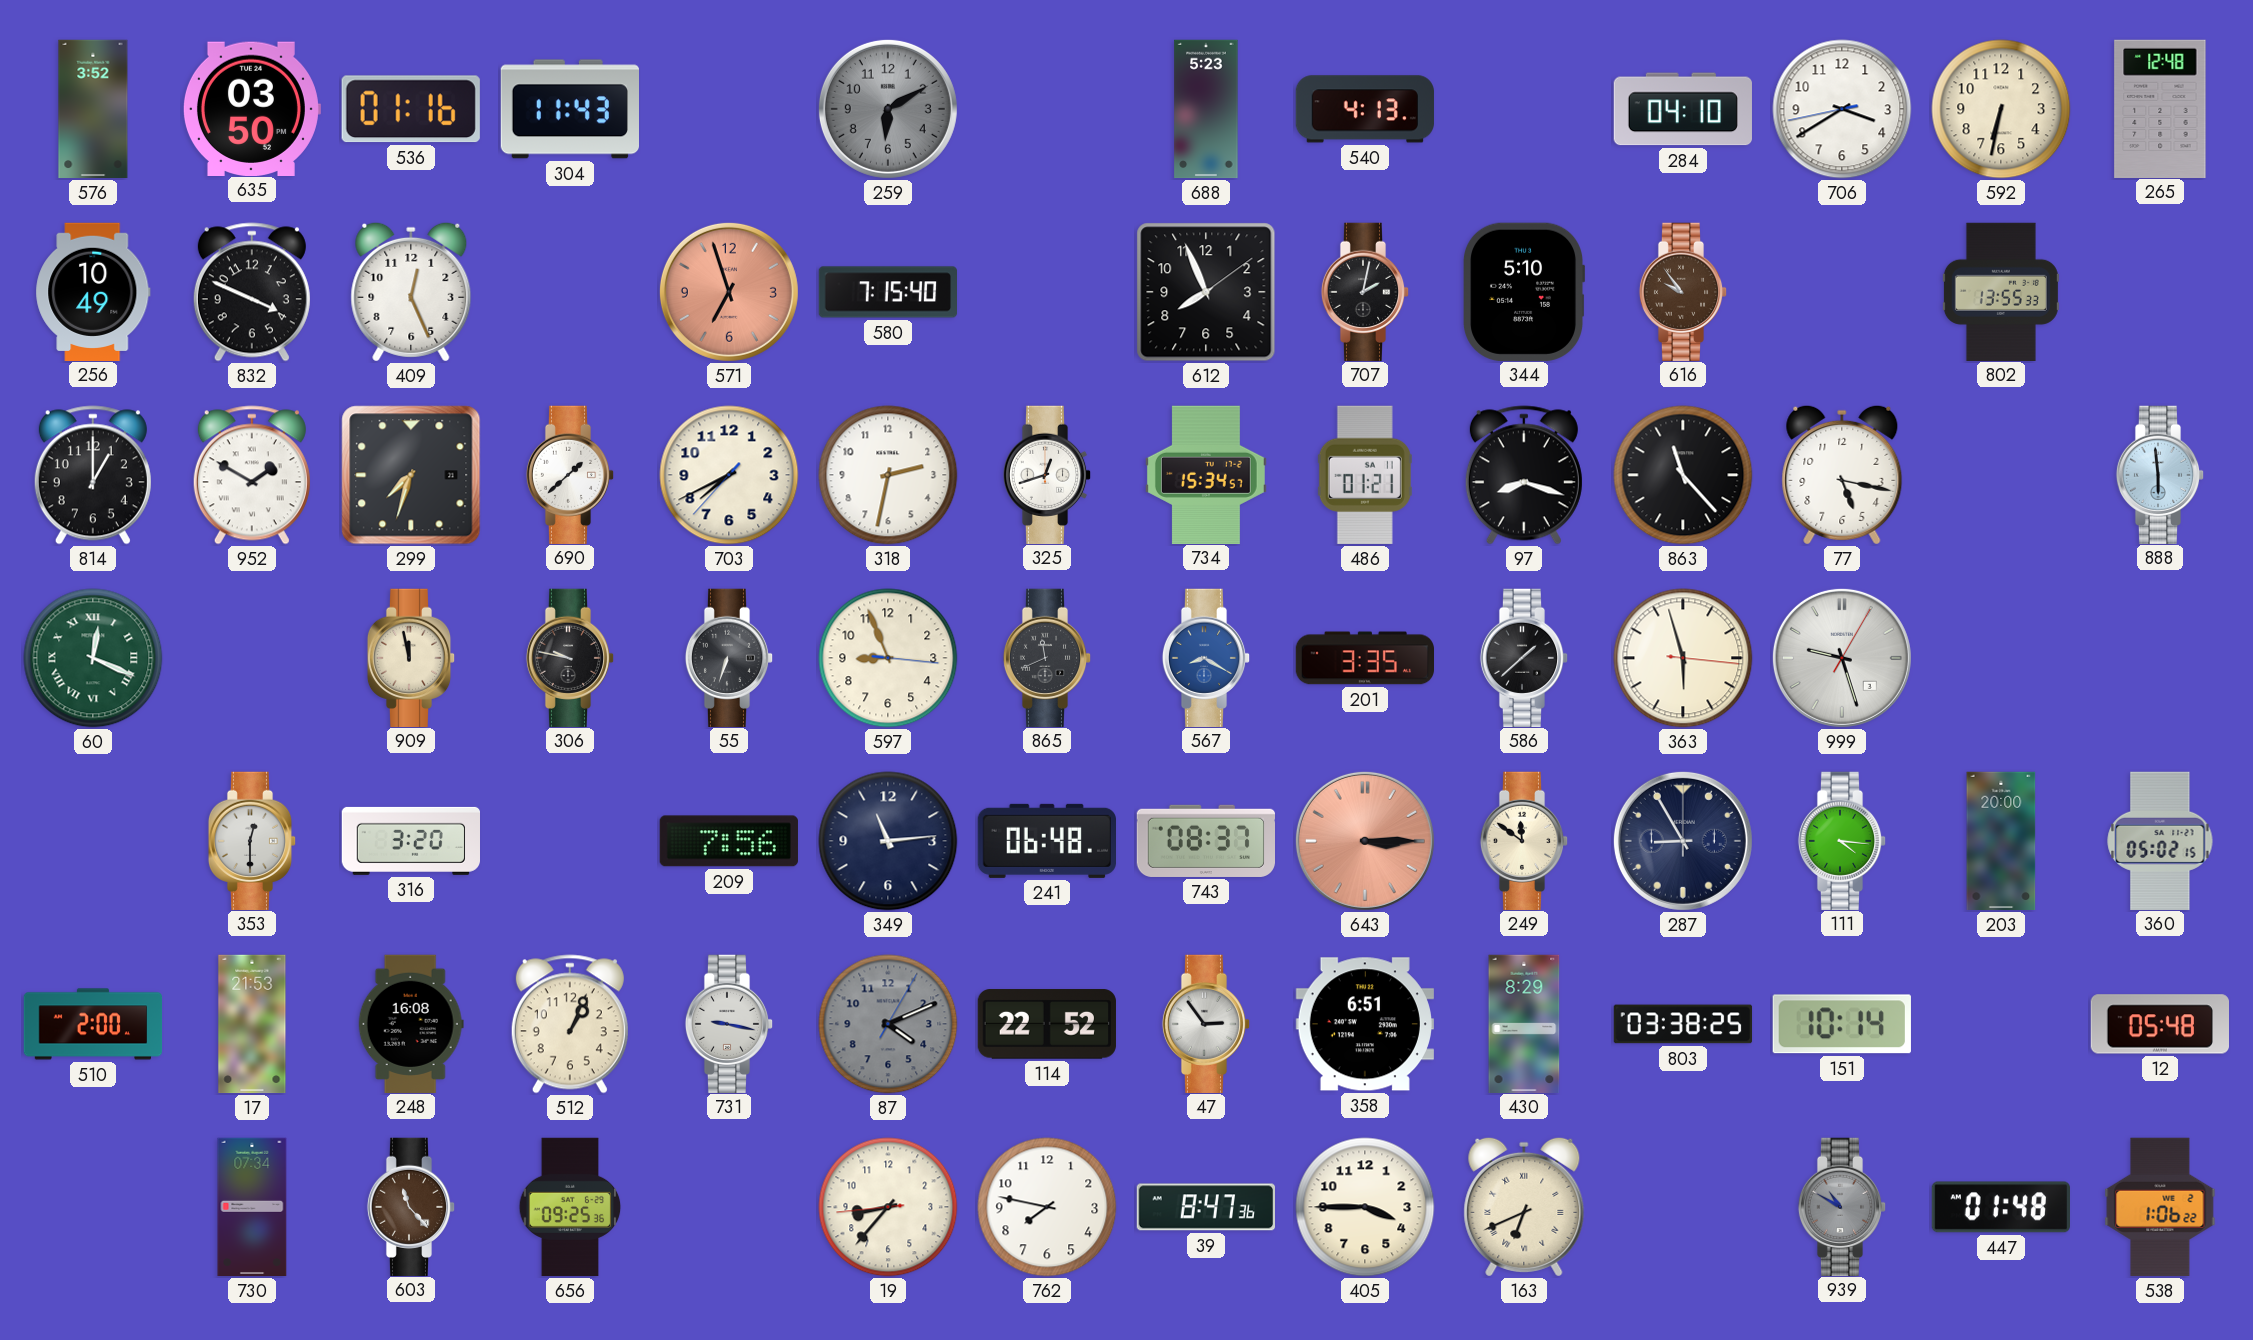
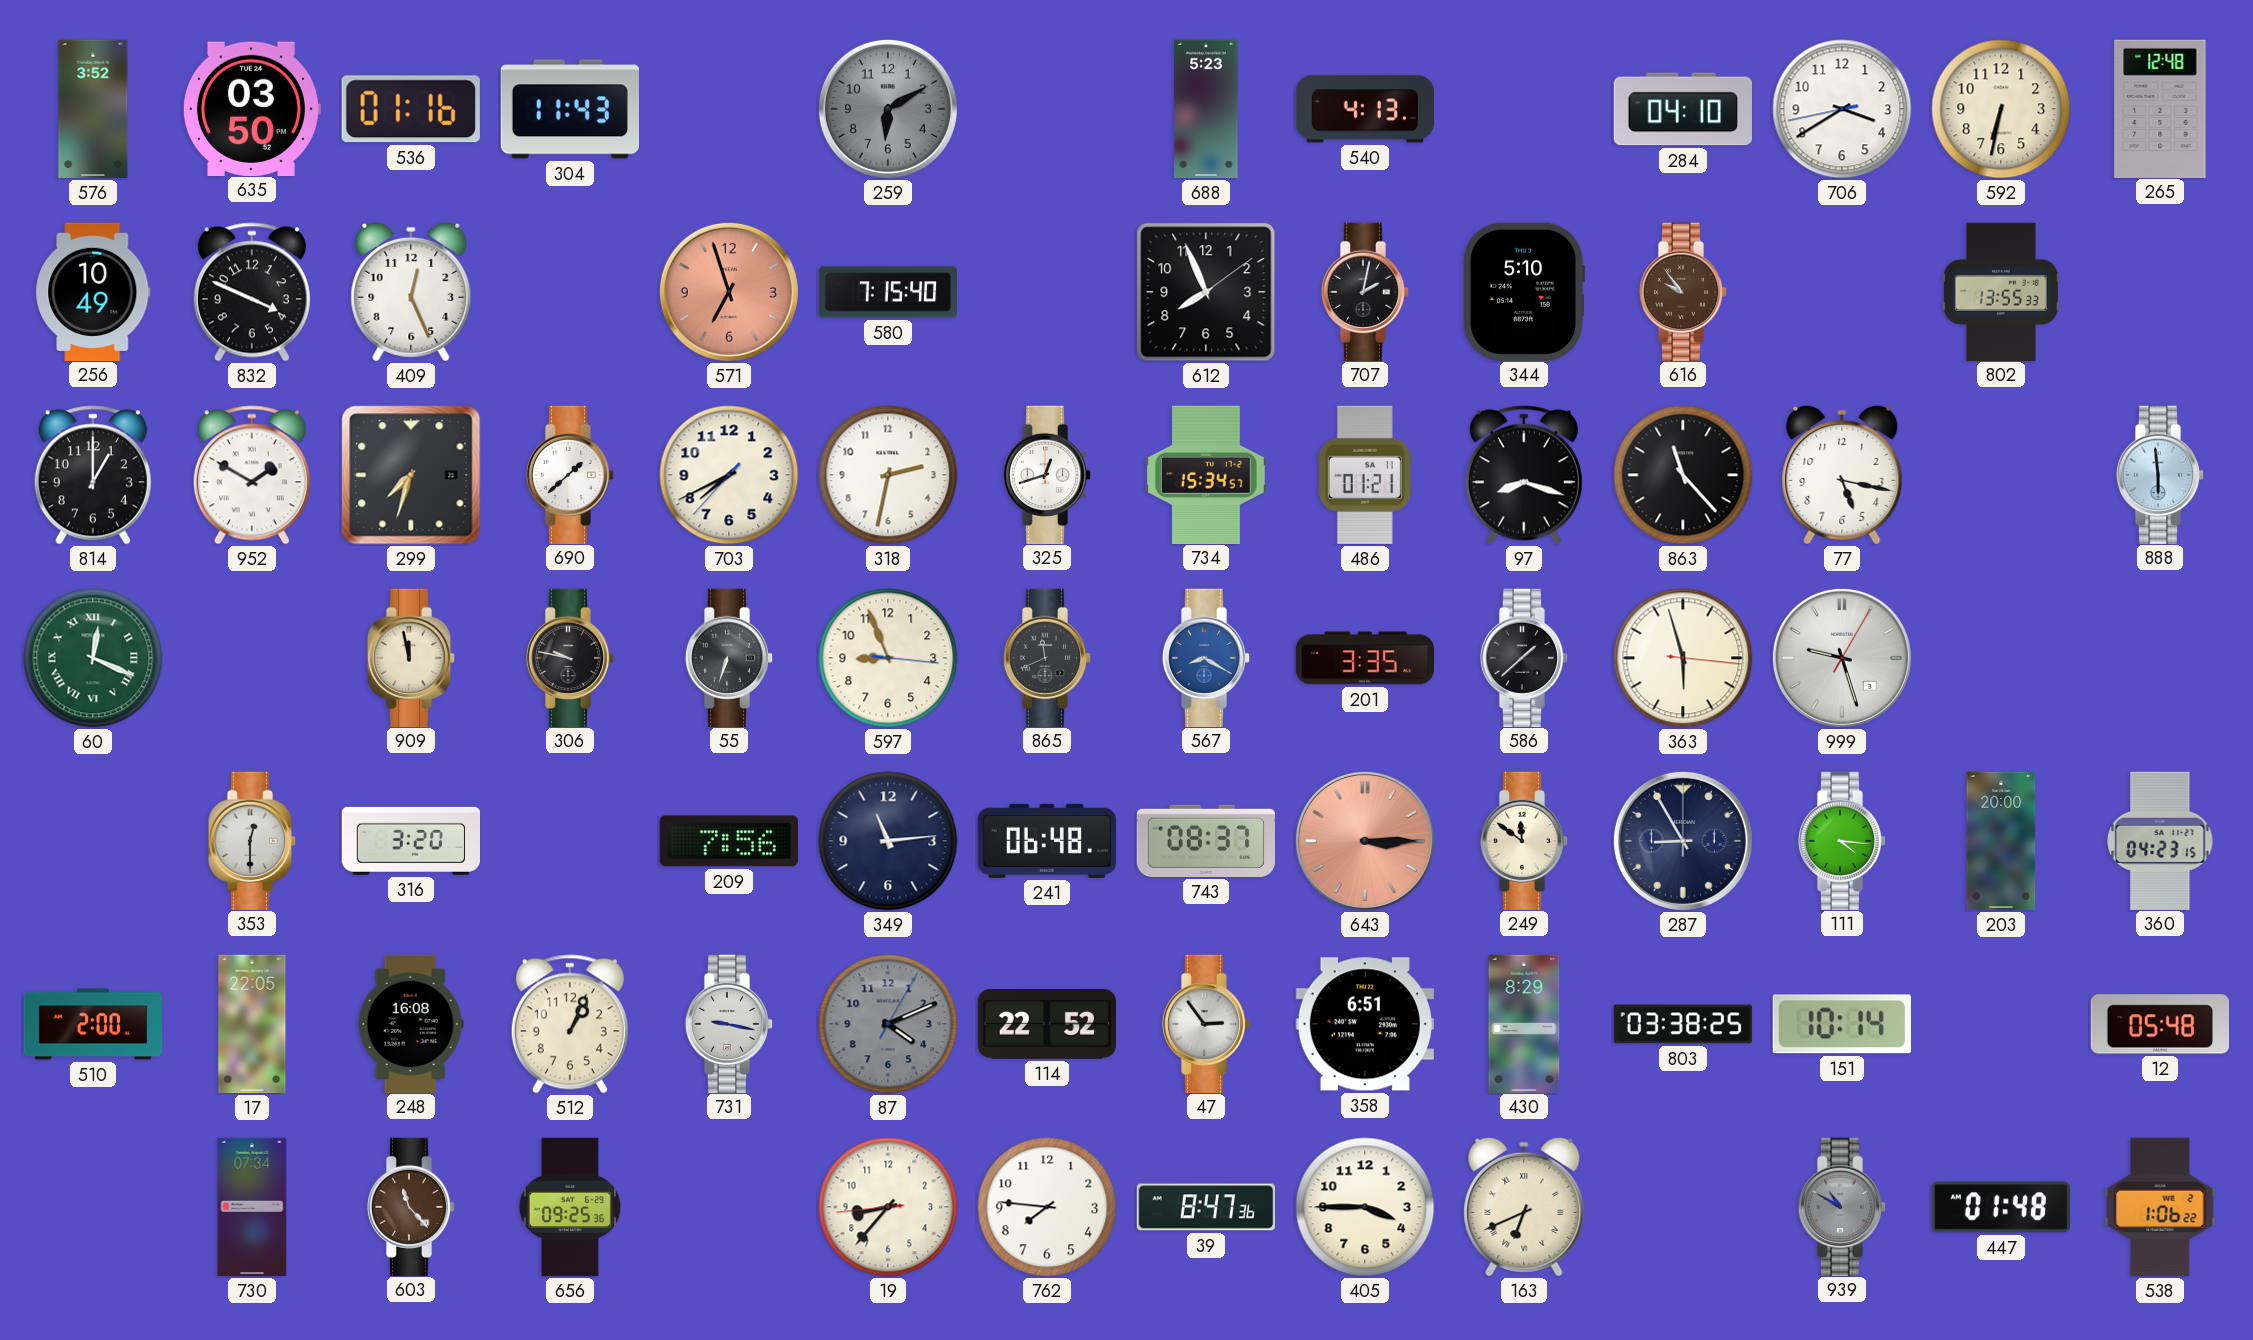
360: 05:02 -> 04:23 (2160, 840)
17: 21:53 -> 22:05 (252, 1024)
762: 7:47 -> 7:46 (1047, 1207)
